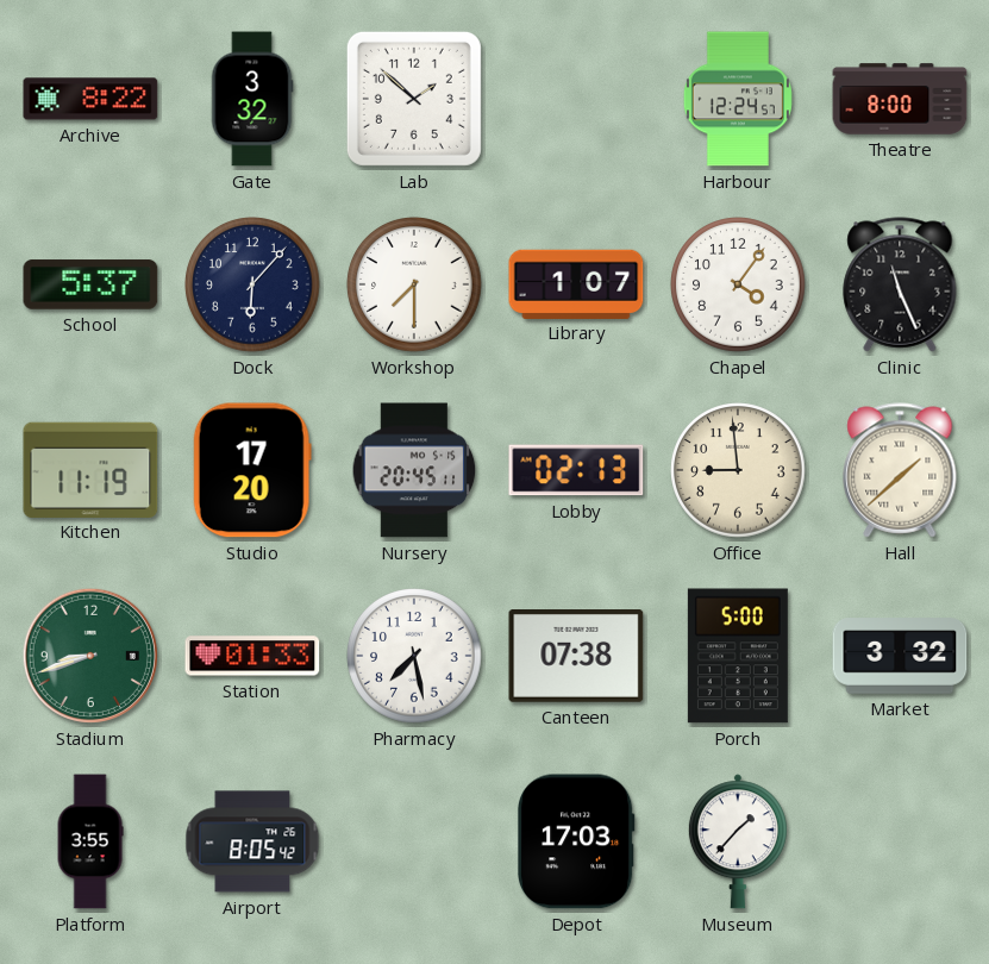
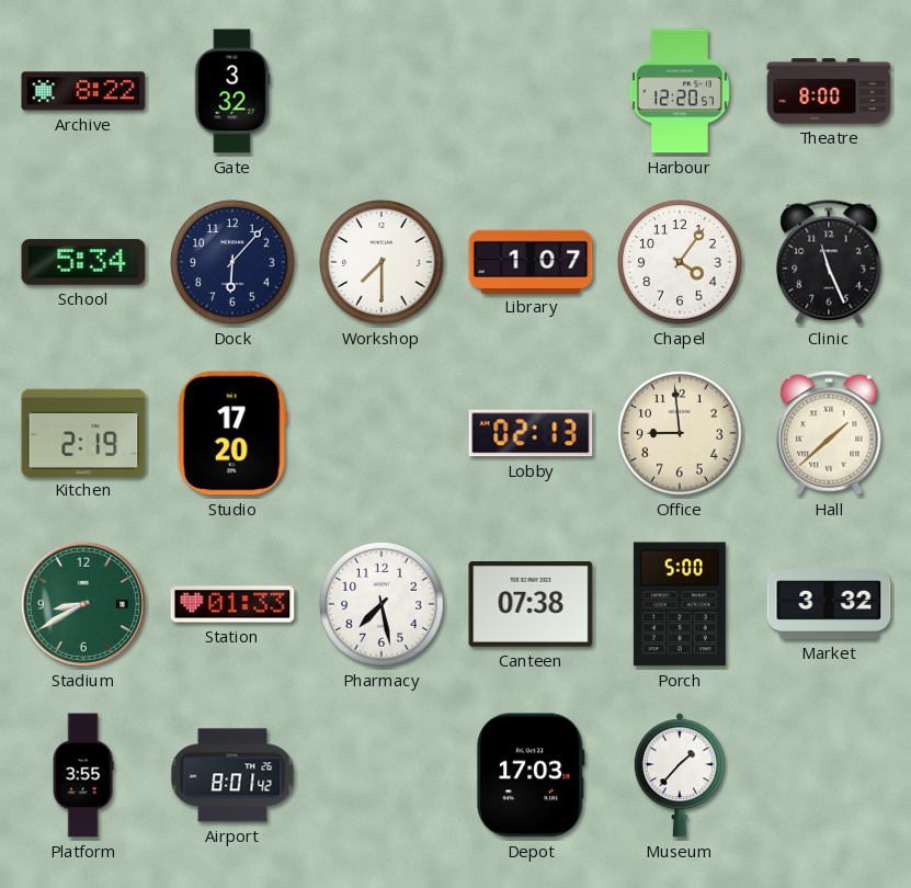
Lab: 1:52 -> none (414, 99)
Harbour: 12:24 -> 12:20 (680, 91)
School: 5:37 -> 5:34 (83, 262)
Kitchen: 11:19 -> 2:19 (83, 432)
Nursery: 20:45 -> none (414, 470)
Stadium: 8:42 -> 8:40 (83, 604)
Airport: 8:05 -> 8:01 (232, 775)
